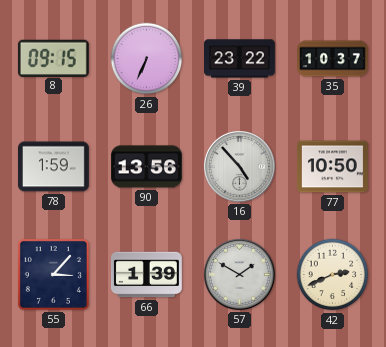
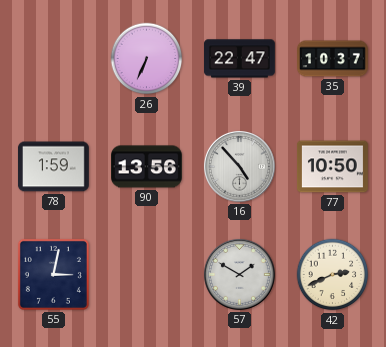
8: 09:15 -> none (53, 58)
39: 23:22 -> 22:47 (240, 59)
55: 3:07 -> 3:02 (53, 274)
66: 1:39 -> none (146, 275)
